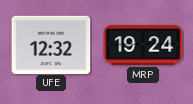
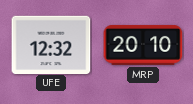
MRP: 19:24 -> 20:10 (143, 45)
